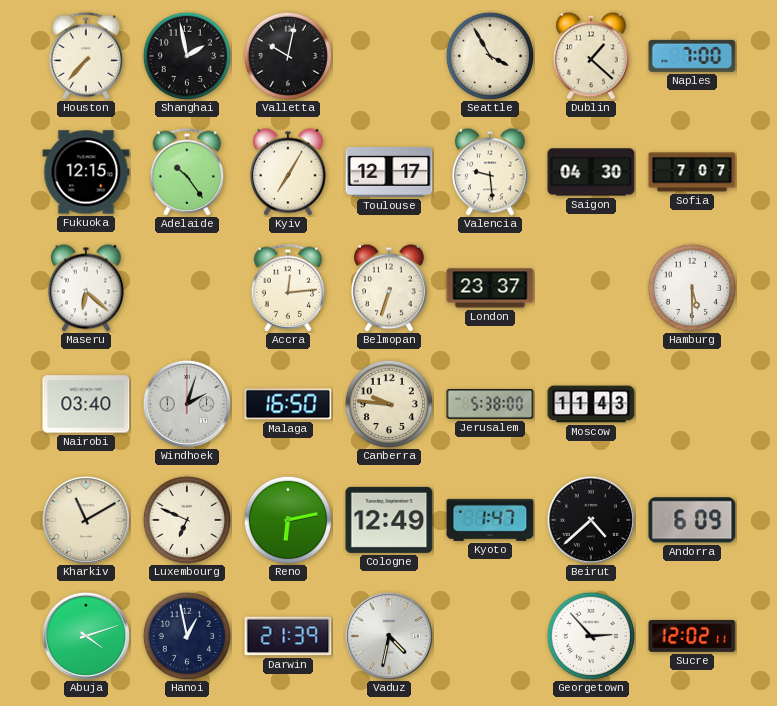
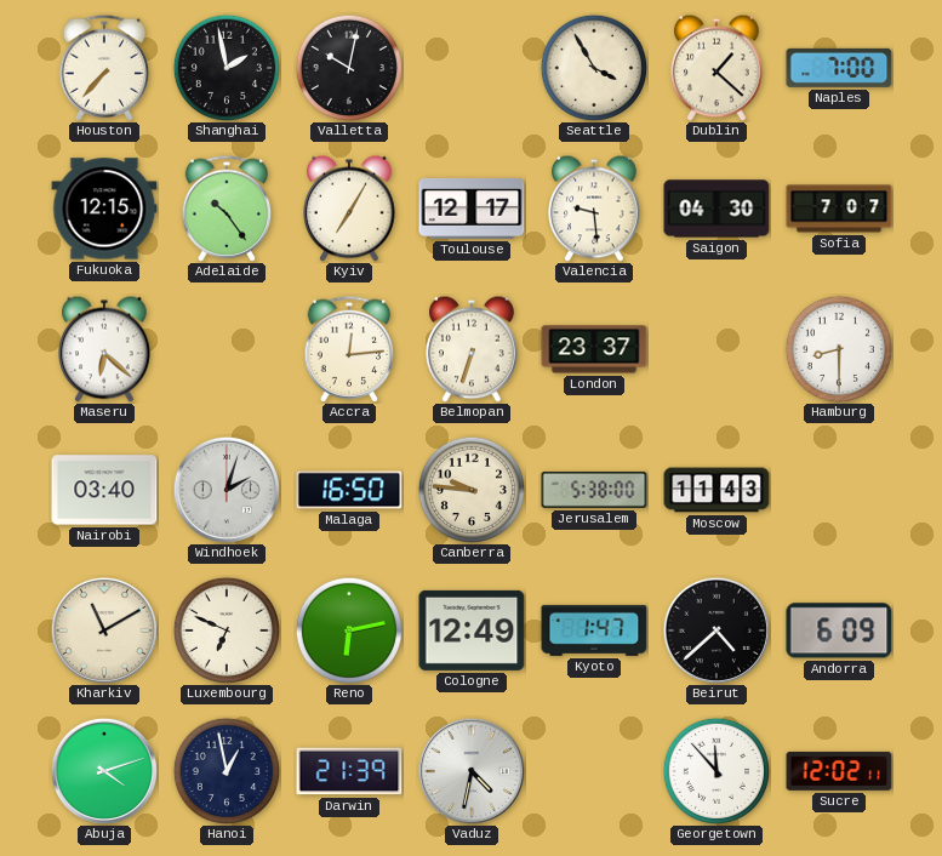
Hamburg: 5:30 -> 8:30 (839, 349)
Georgetown: 2:53 -> 11:53 (717, 771)
